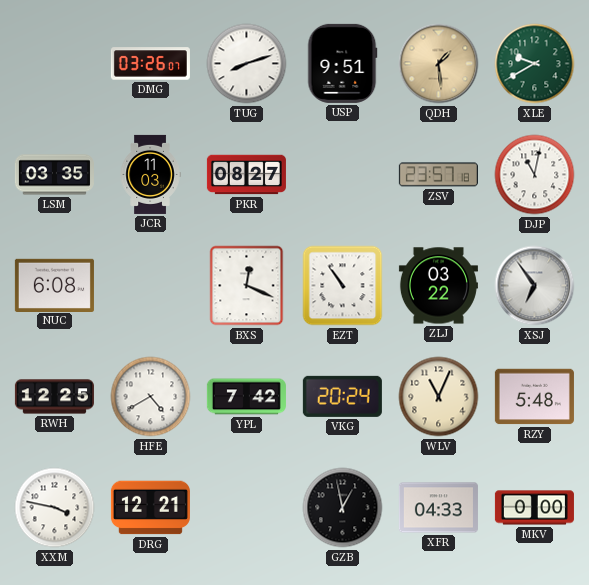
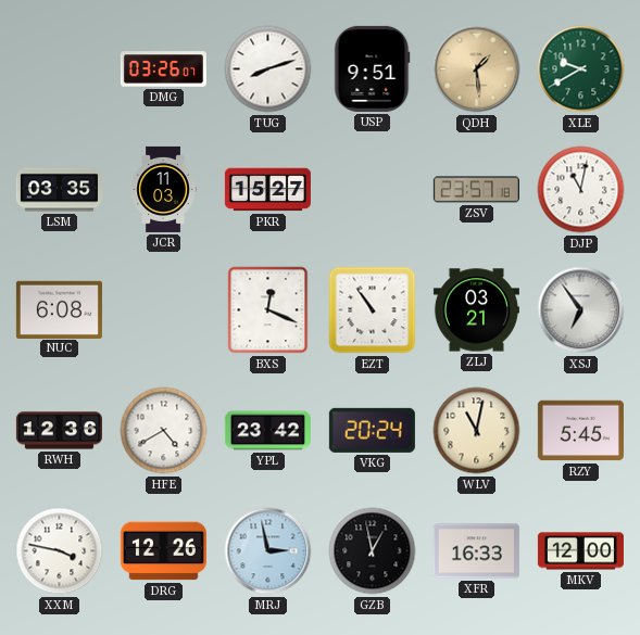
PKR: 08:27 -> 15:27 (267, 190)
ZLJ: 03:22 -> 03:21 (476, 310)
RWH: 12:25 -> 12:36 (59, 431)
YPL: 7:42 -> 23:42 (267, 431)
WLV: 11:04 -> 11:02 (477, 431)
RZY: 5:48 -> 5:45 (580, 431)
DRG: 12:21 -> 12:26 (163, 551)
MRJ: none -> 2:58 (268, 551)
XFR: 04:33 -> 16:33 (476, 551)
MKV: 0:00 -> 12:00 (580, 551)
